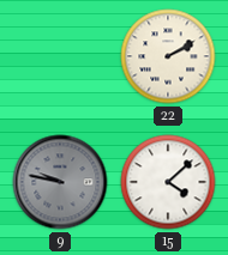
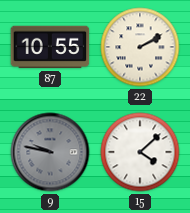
87: none -> 10:55 (50, 47)
